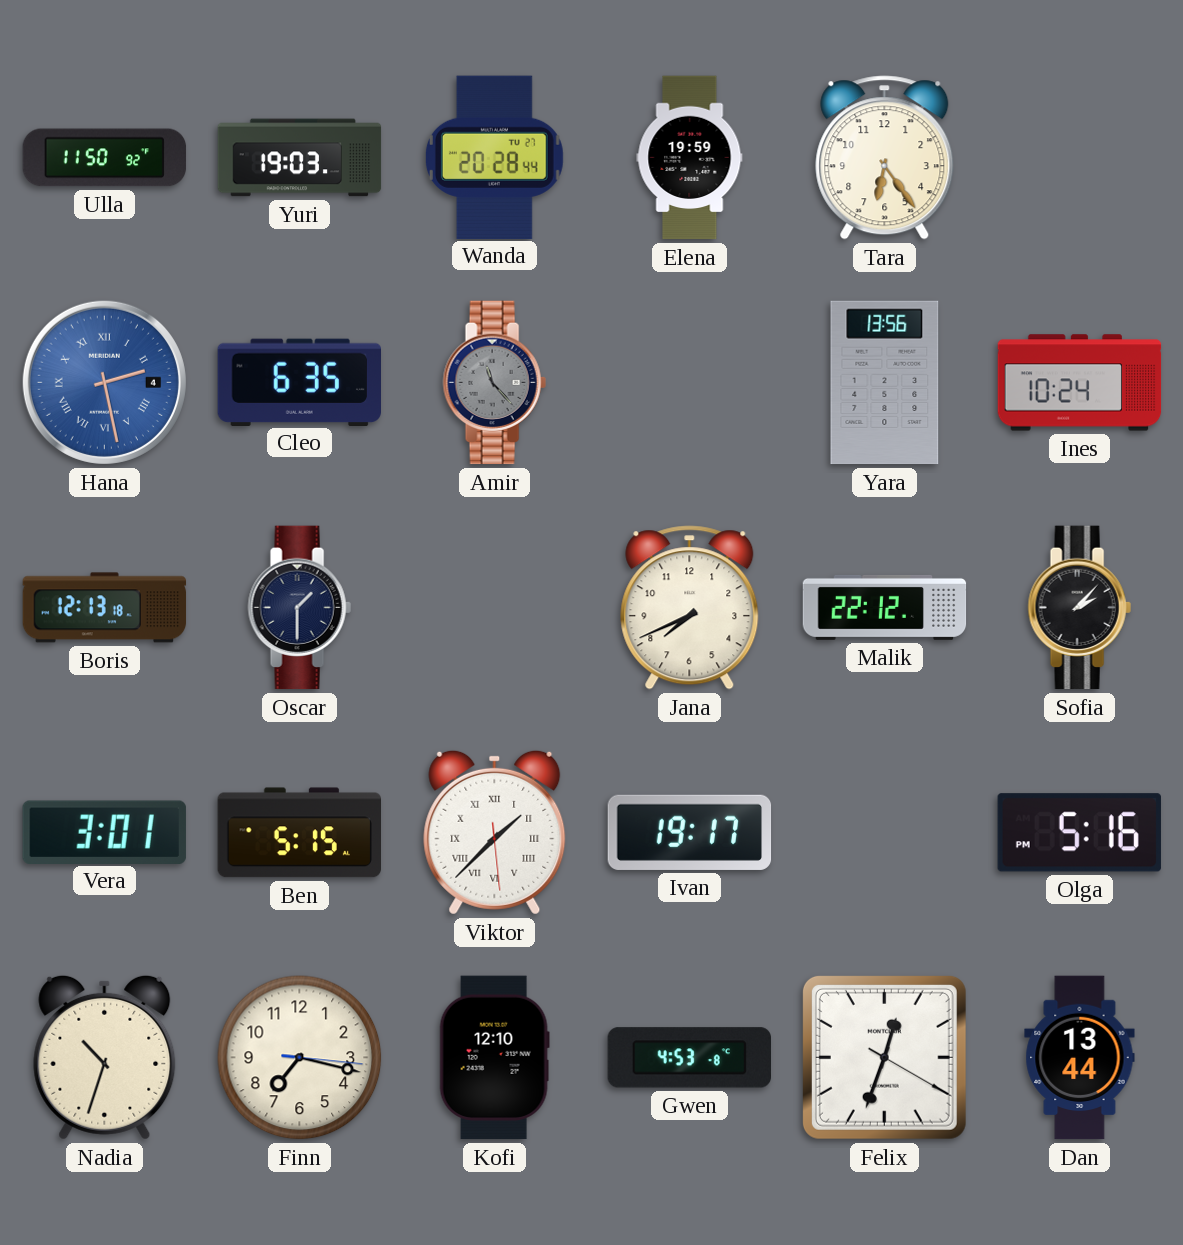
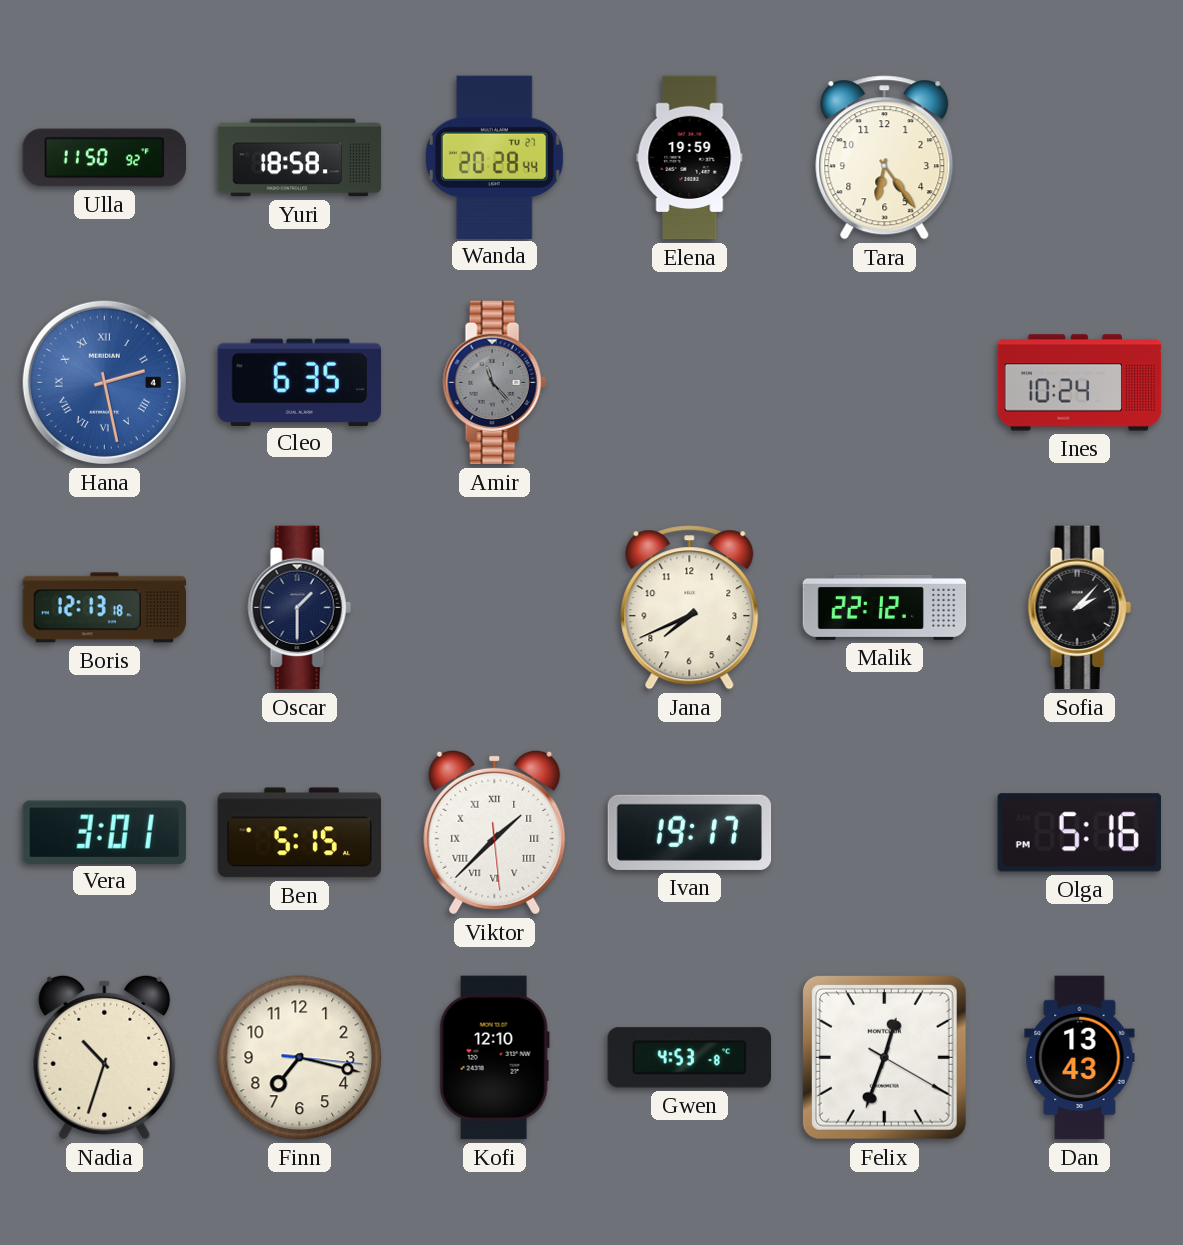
Yuri: 19:03 -> 18:58 (300, 158)
Yara: 13:56 -> none (885, 383)
Dan: 13:44 -> 13:43 (1080, 1058)
